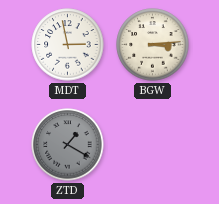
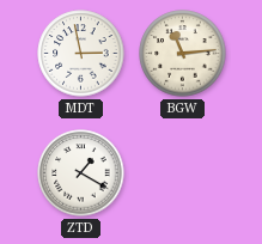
BGW: 3:14 -> 11:14 (183, 54)
ZTD dial: grey -> white (81, 173)
